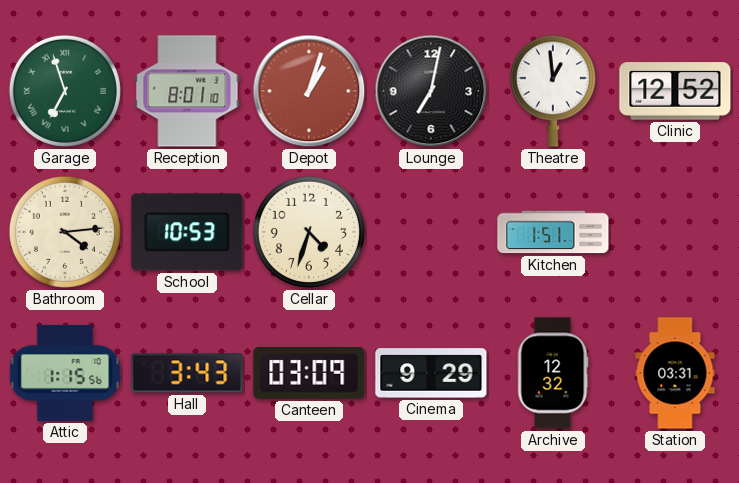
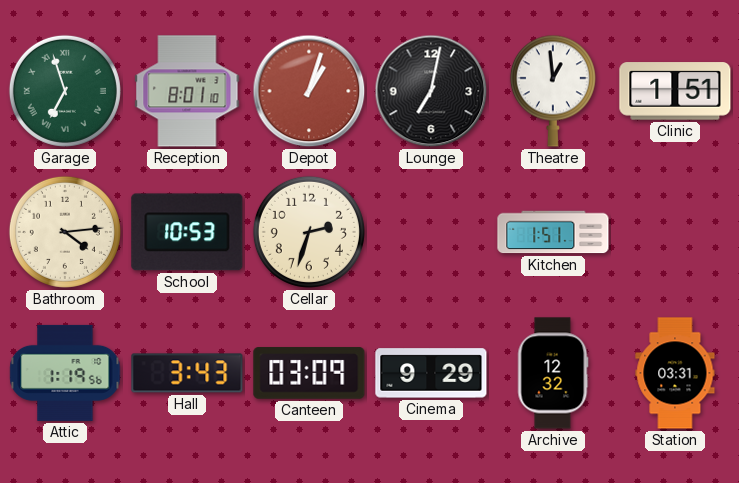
Clinic: 12:52 -> 1:51 (675, 91)
Cellar: 4:33 -> 2:33 (309, 232)
Attic: 1:15 -> 1:19 (65, 373)
